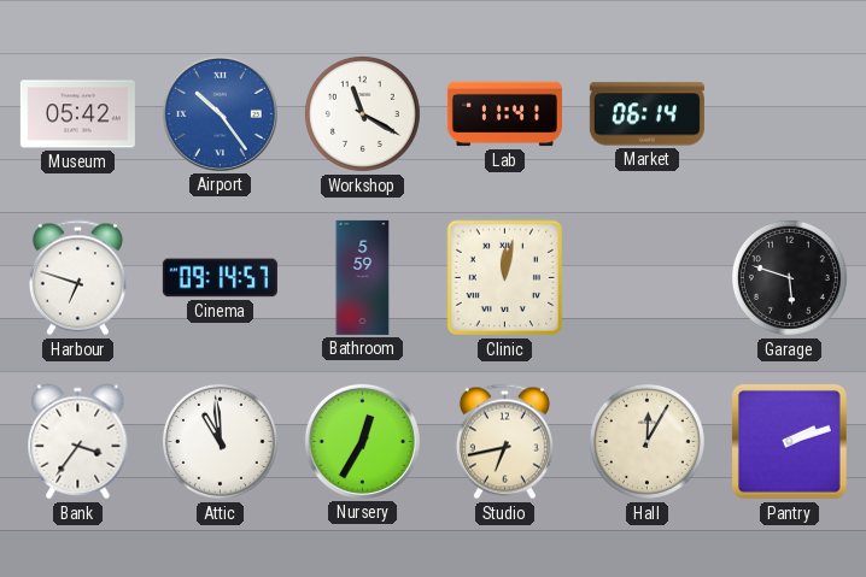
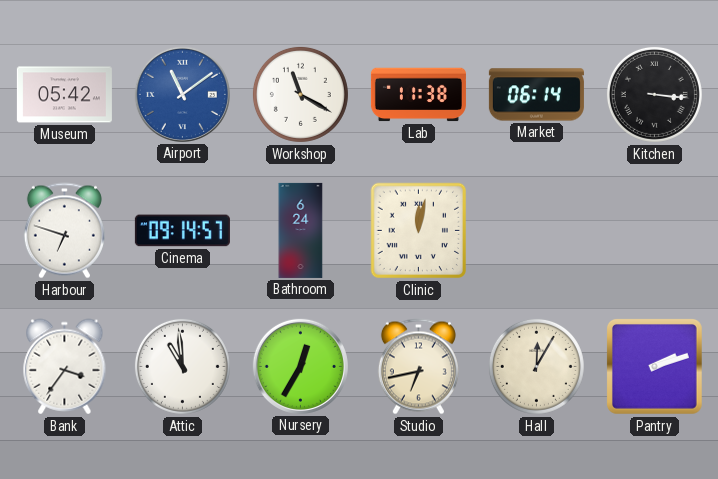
Airport: 10:24 -> 11:09 (182, 94)
Lab: 11:41 -> 11:38 (418, 95)
Kitchen: none -> 3:16 (654, 94)
Bathroom: 5:59 -> 6:24 (301, 230)
Garage: 5:48 -> none (789, 277)
